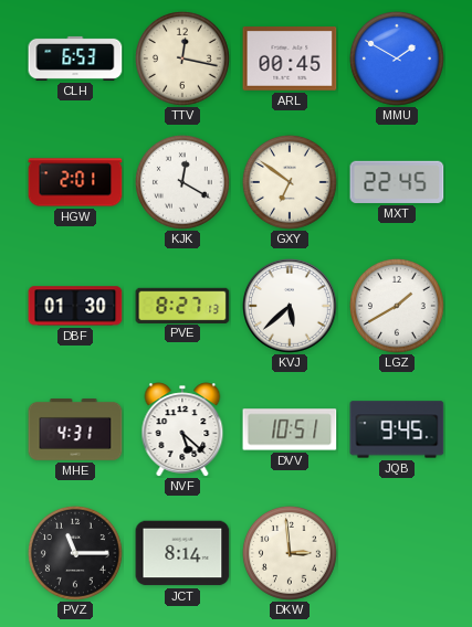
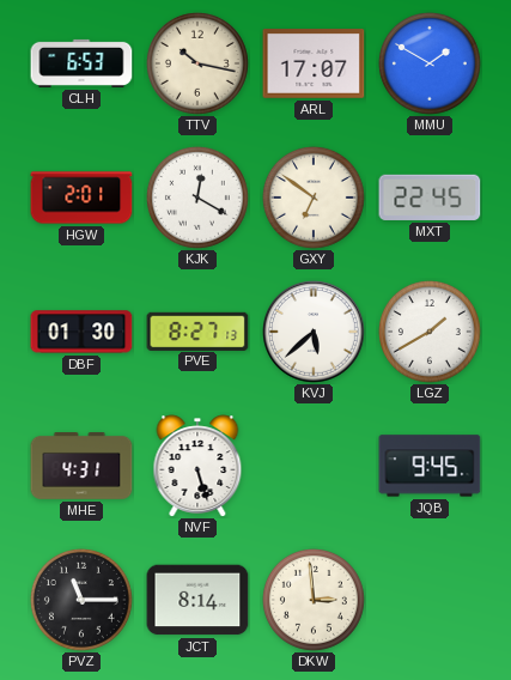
TTV: 12:17 -> 10:17 (197, 63)
ARL: 00:45 -> 17:07 (314, 65)
NVF: 5:22 -> 5:27 (197, 466)
DVV: 10:51 -> none (290, 429)
